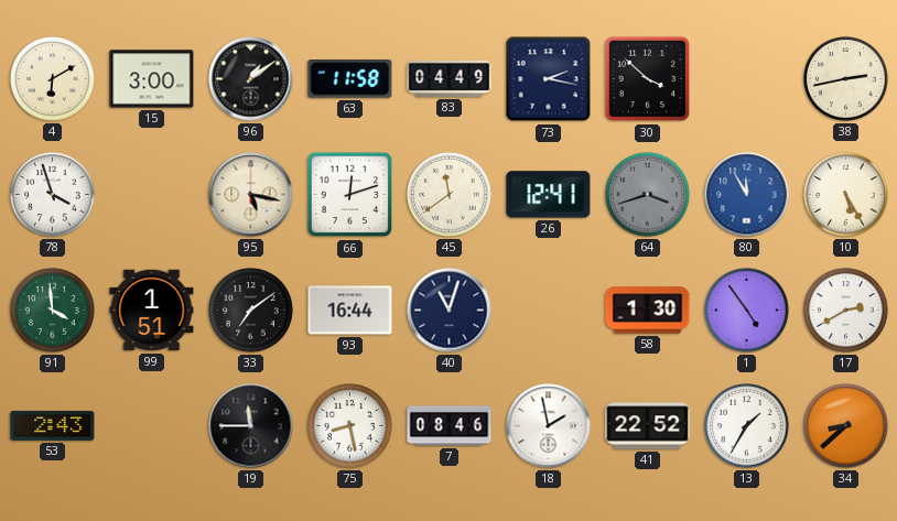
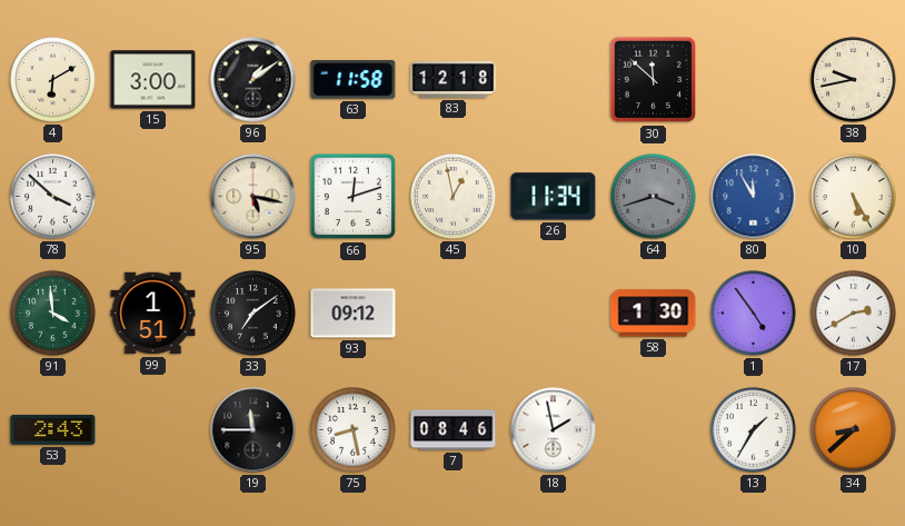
83: 04:49 -> 12:18 (454, 79)
73: 2:17 -> none (549, 79)
30: 3:52 -> 11:52 (654, 80)
38: 2:43 -> 9:43 (854, 80)
78: 3:57 -> 3:52 (53, 197)
45: 11:39 -> 12:58 (454, 197)
26: 12:41 -> 11:34 (554, 197)
93: 16:44 -> 09:12 (354, 314)
40: 11:03 -> none (450, 311)
41: 22:52 -> none (648, 426)
